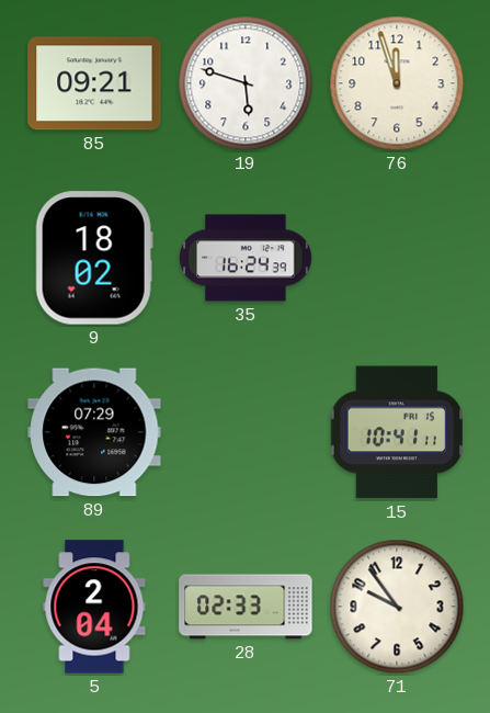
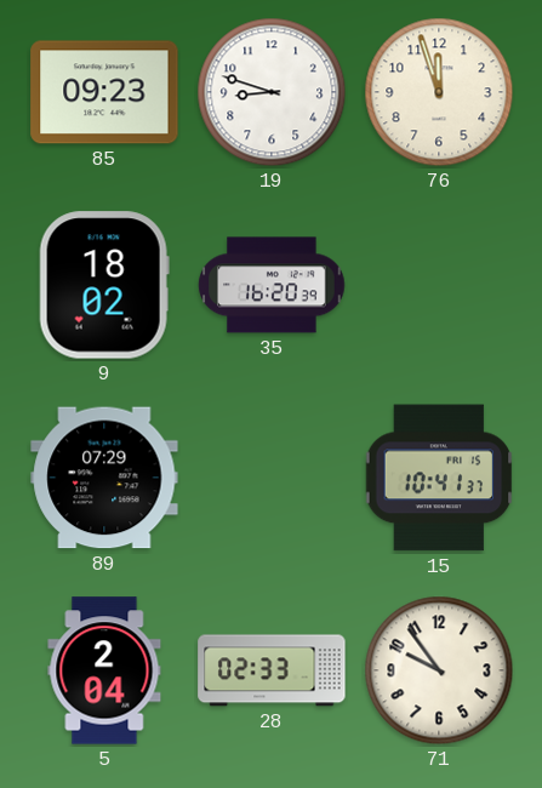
85: 09:21 -> 09:23 (104, 92)
19: 5:48 -> 8:48 (272, 92)
35: 16:24 -> 16:20 (272, 285)
15: 10:41:11 -> 10:41:37 (439, 478)
